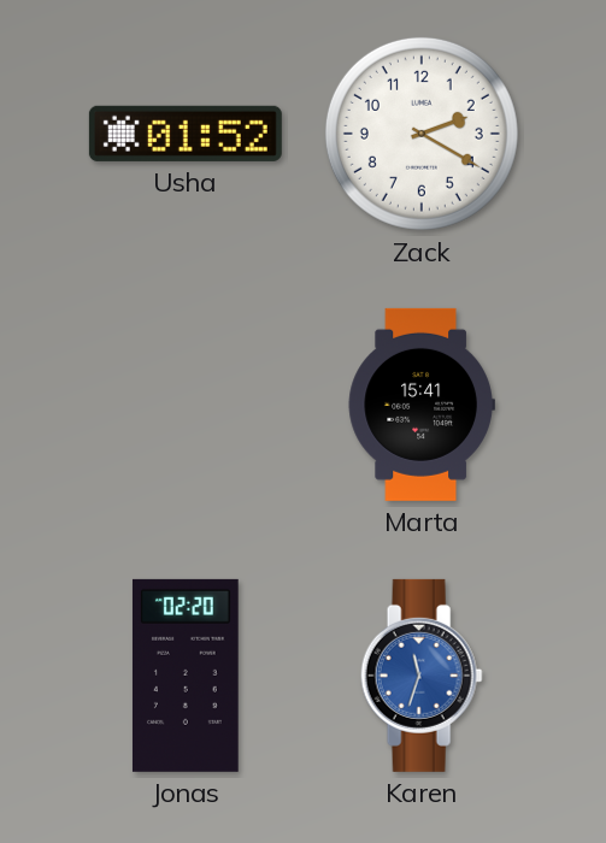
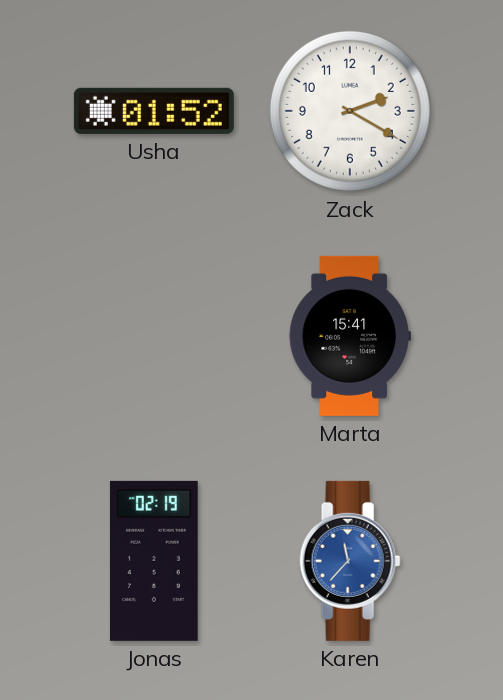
Jonas: 02:20 -> 02:19 (154, 561)
Karen: 11:33 -> 11:37 (350, 561)
